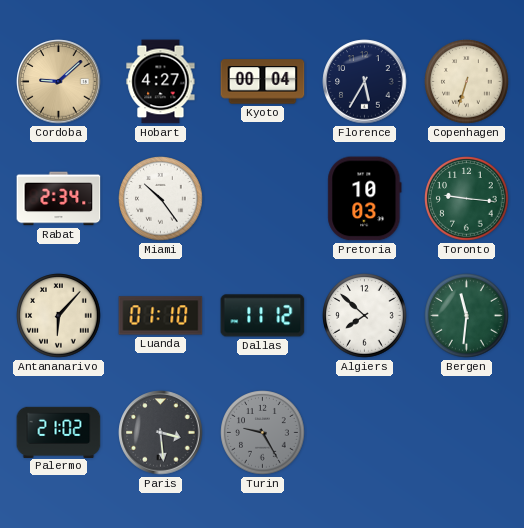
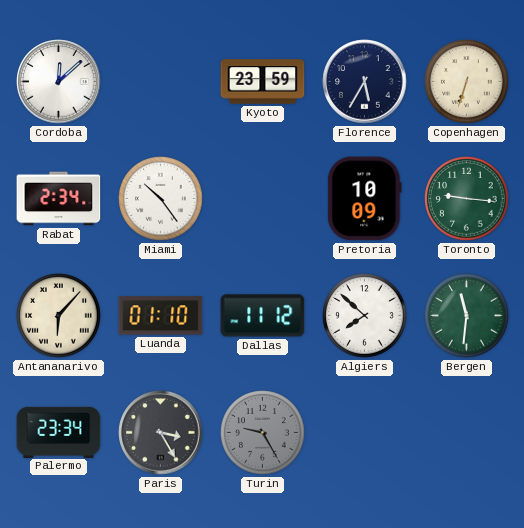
Cordoba: 9:08 -> 12:08 (59, 82)
Cordoba dial: champagne -> white (59, 82)
Hobart: 4:27 -> none (161, 82)
Kyoto: 00:04 -> 23:59 (263, 82)
Pretoria: 10:03 -> 10:09 (365, 199)
Palermo: 21:02 -> 23:34 (59, 432)
Paris: 3:29 -> 3:25 (161, 433)
